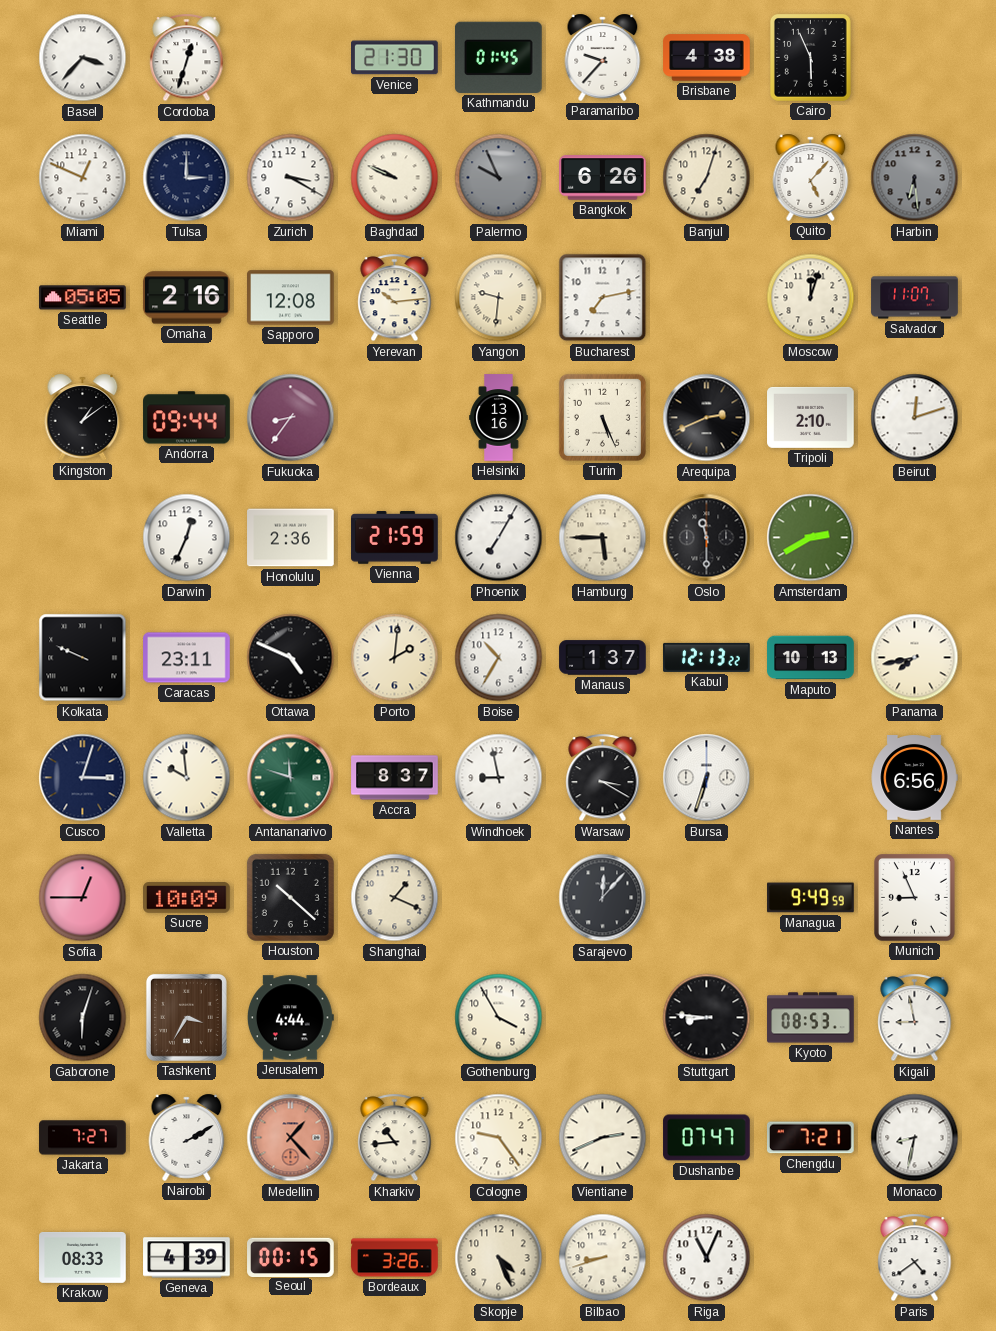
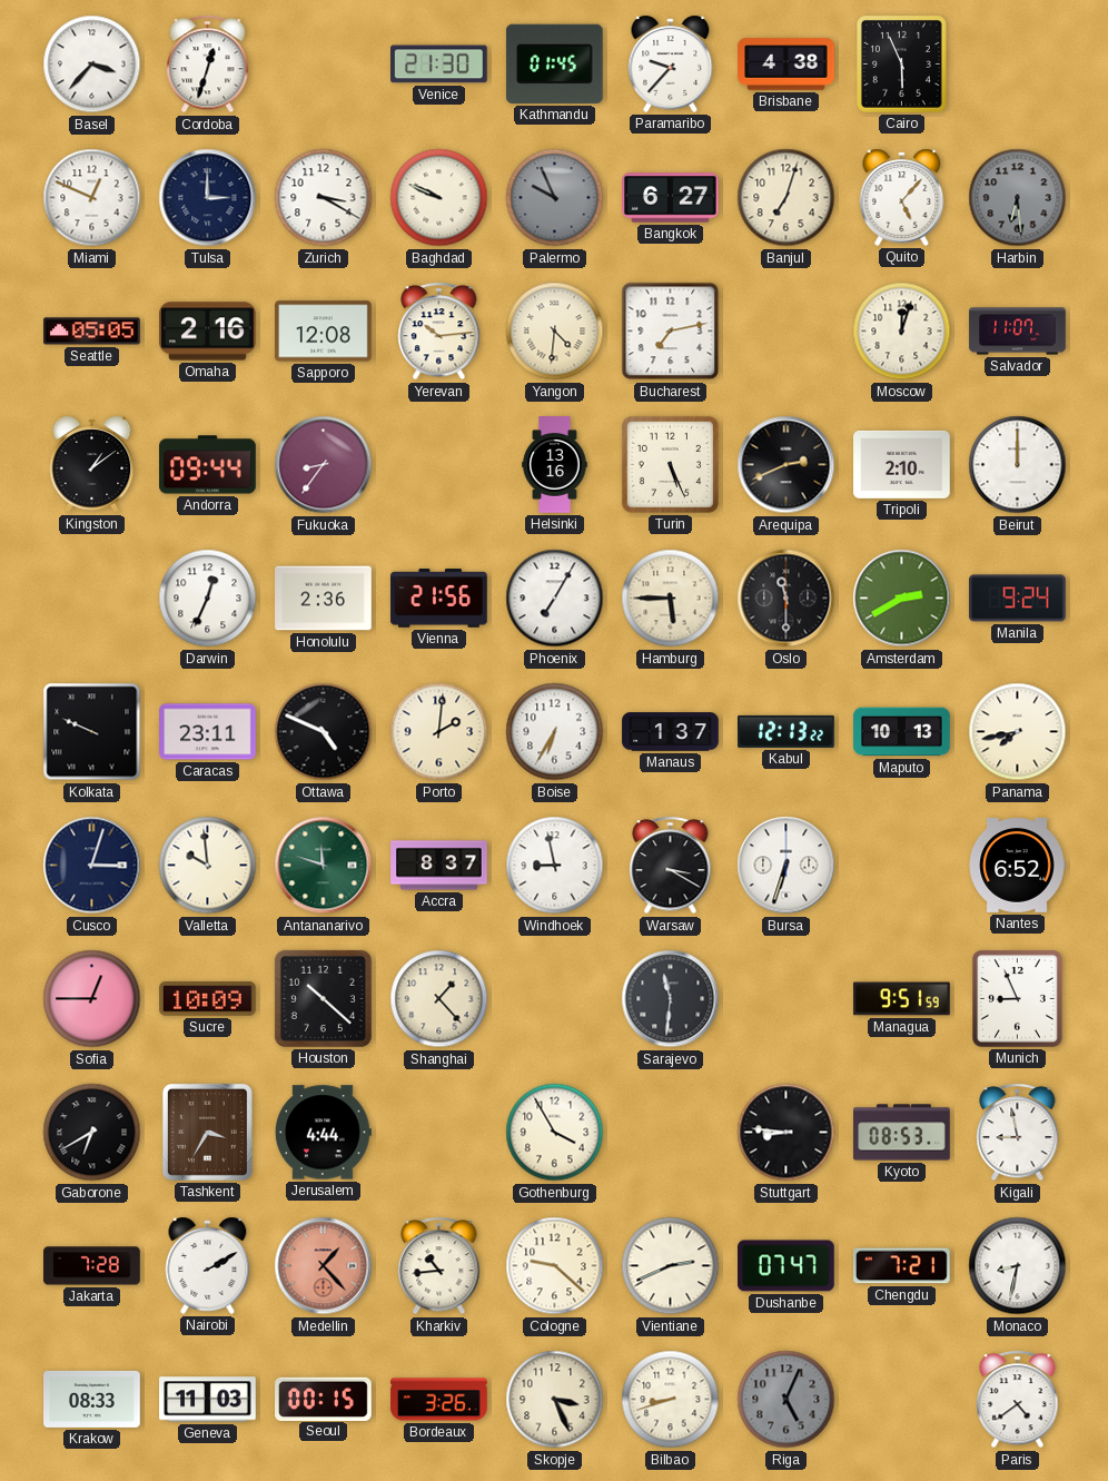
Bangkok: 6:26 -> 6:27 (671, 198)
Yangon: 9:31 -> 4:31 (555, 332)
Beirut: 12:12 -> 12:00 (1018, 465)
Vienna: 21:59 -> 21:56 (439, 599)
Manila: none -> 9:24 (1018, 599)
Boise: 10:35 -> 6:35 (555, 732)
Nantes: 6:56 -> 6:52 (1017, 866)
Shanghai: 1:19 -> 1:23 (439, 999)
Sarajevo: 12:07 -> 11:31 (671, 999)
Managua: 9:49 -> 9:51 (902, 999)
Gaborone: 6:03 -> 6:40 (92, 1133)
Jakarta: 7:27 -> 7:28 (92, 1266)
Cologne: 9:24 -> 9:22 (555, 1266)
Geneva: 4:39 -> 11:03 (208, 1400)
Skopje: 4:26 -> 3:26 (555, 1400)
Riga: 11:04 -> 5:04 (787, 1400)
Riga dial: white -> grey (787, 1400)
